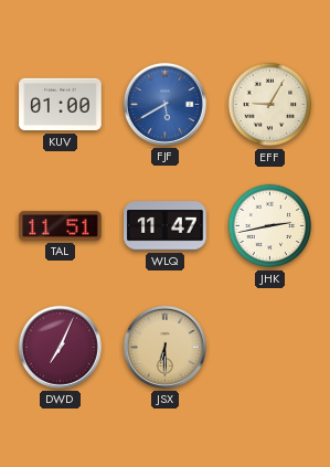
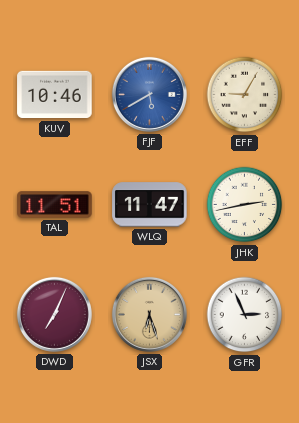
KUV: 01:00 -> 10:46 (55, 95)
JSX: 6:30 -> 6:27 (149, 314)
GFR: none -> 2:56 (245, 315)
